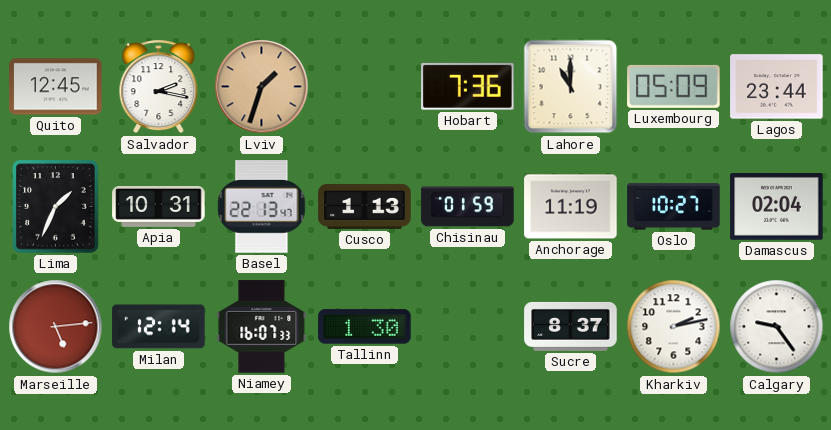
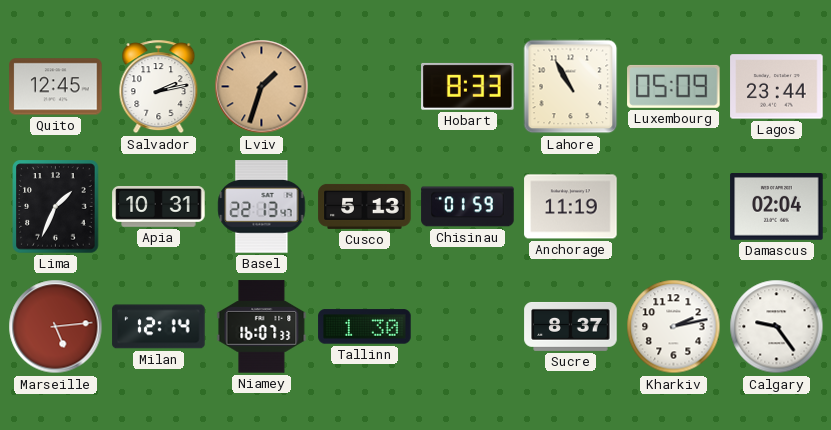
Salvador: 2:17 -> 2:13 (159, 87)
Hobart: 7:36 -> 8:33 (468, 86)
Lahore: 11:00 -> 10:55 (571, 87)
Cusco: 1:13 -> 5:13 (365, 206)
Oslo: 10:27 -> none (674, 207)
